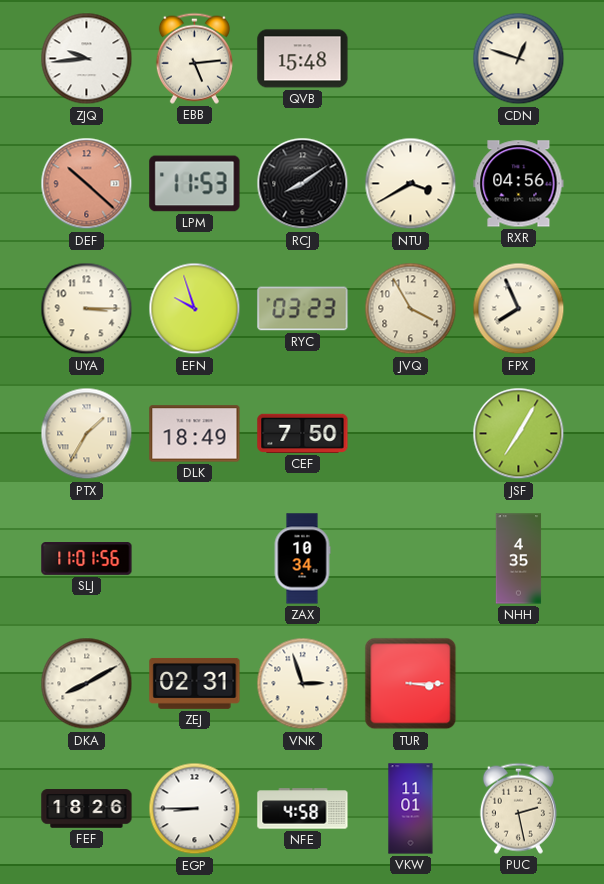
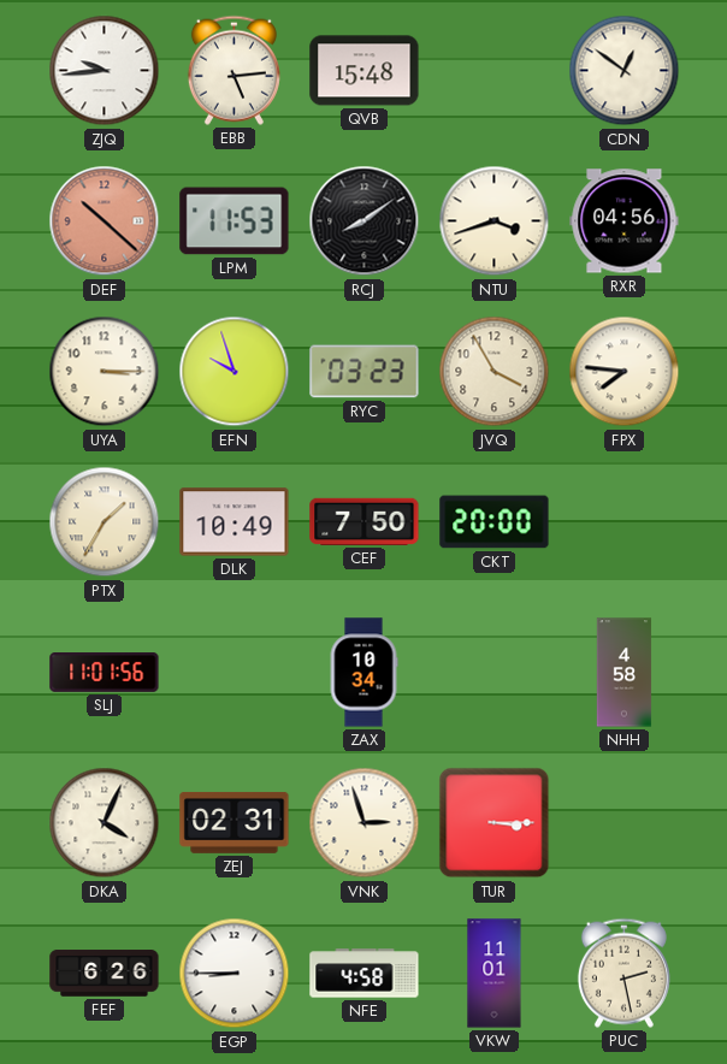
CDN: 12:48 -> 12:51 (625, 71)
NTU: 3:40 -> 3:42 (495, 221)
FPX: 7:56 -> 7:46 (625, 372)
DLK: 18:49 -> 10:49 (235, 522)
CKT: none -> 20:00 (495, 522)
JSF: 7:05 -> none (519, 434)
NHH: 4:35 -> 4:58 (625, 673)
DKA: 8:10 -> 4:04 (105, 823)
FEF: 18:26 -> 6:26 (105, 974)
